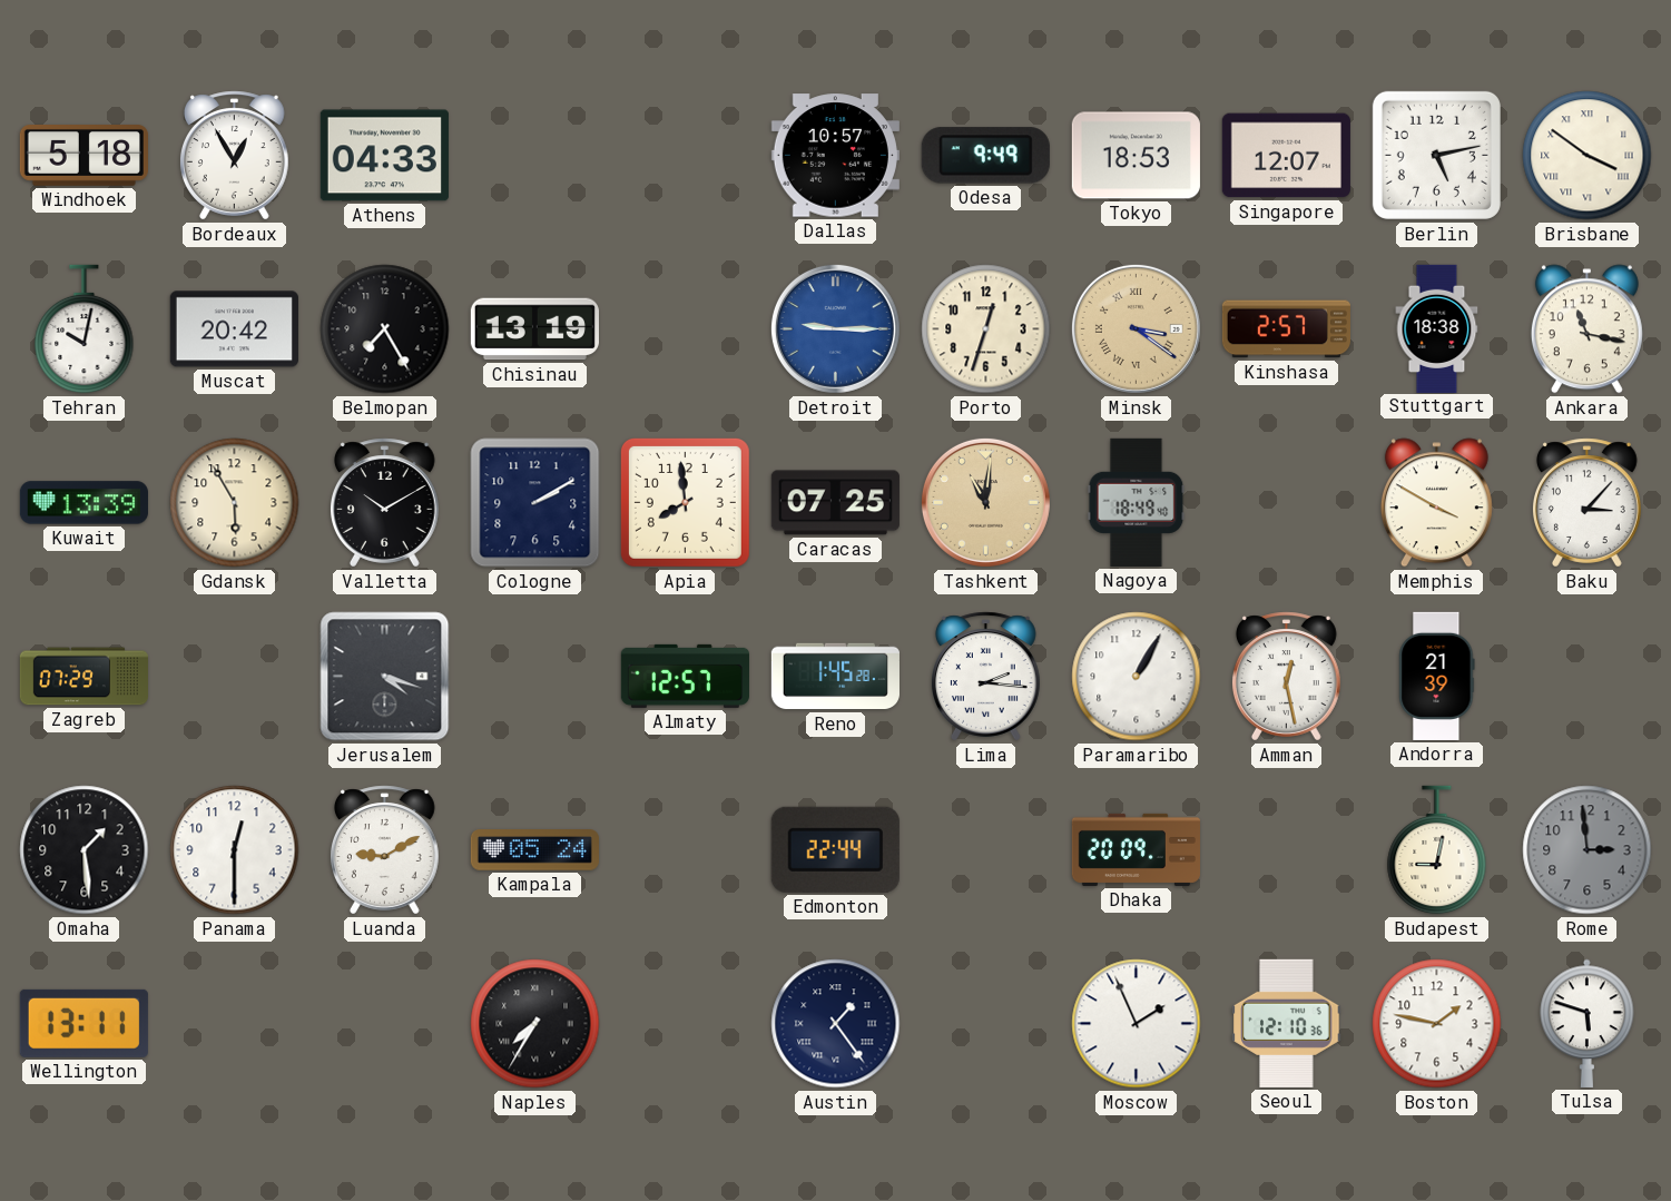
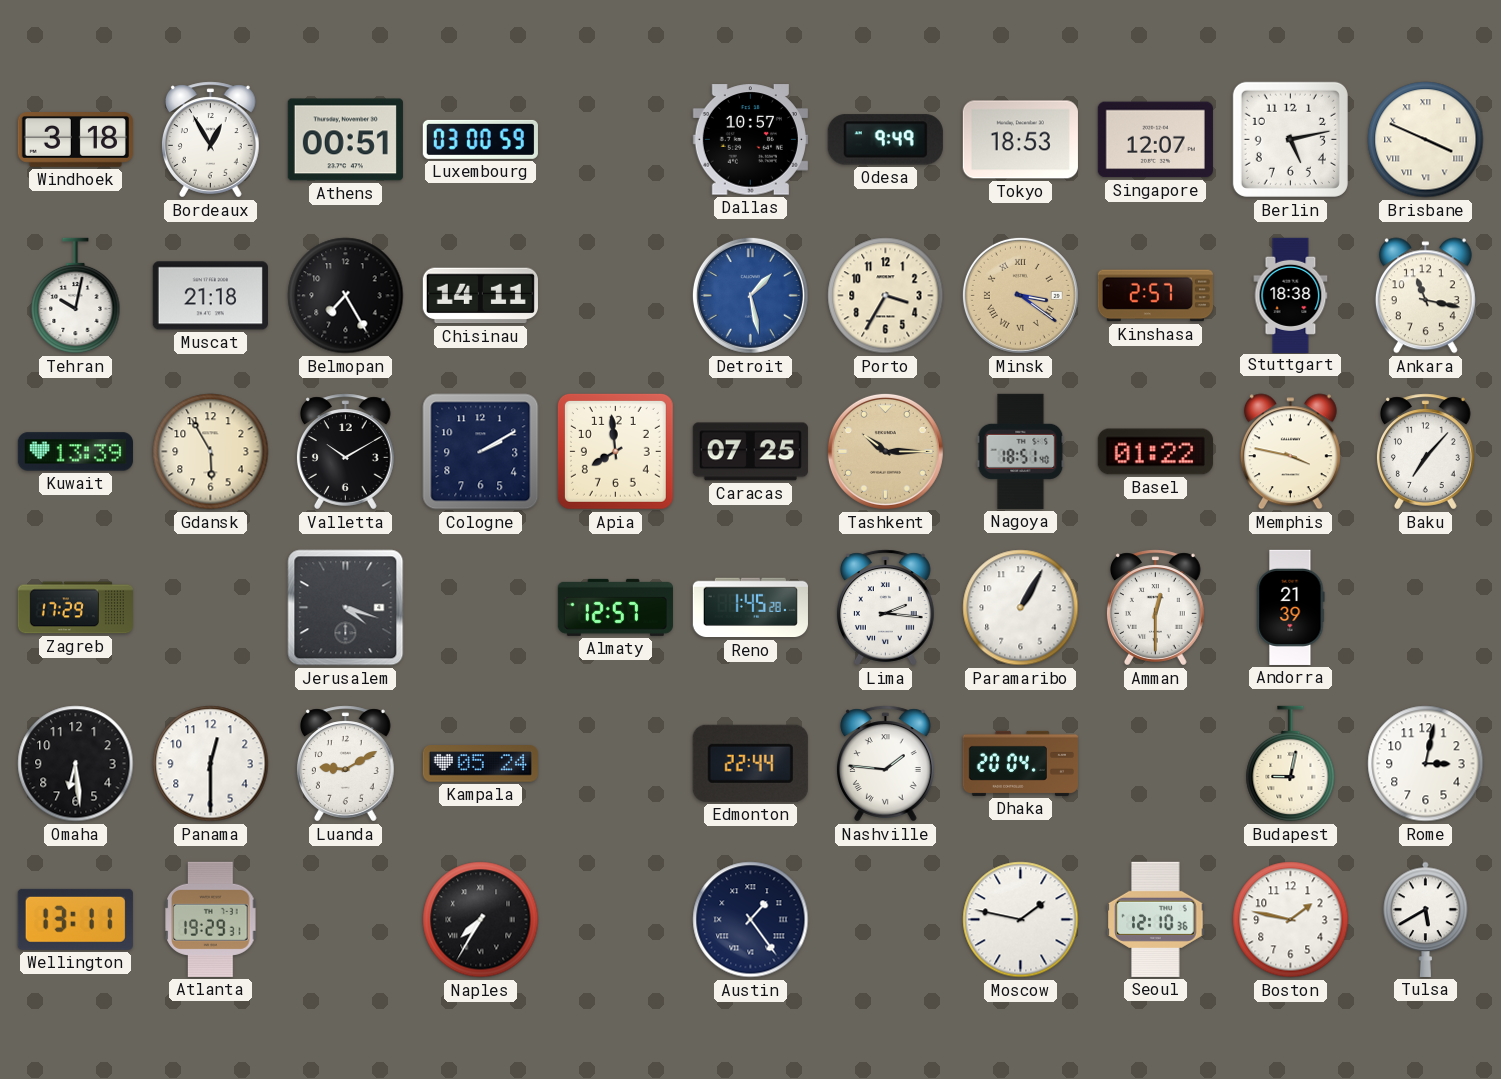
Windhoek: 5:18 -> 3:18 (75, 140)
Athens: 04:33 -> 00:51 (345, 140)
Luxembourg: none -> 03:00 (480, 139)
Brisbane: 3:51 -> 3:49 (1426, 140)
Muscat: 20:42 -> 21:18 (210, 296)
Chisinau: 13:19 -> 14:11 (480, 296)
Detroit: 9:15 -> 1:28 (750, 295)
Porto: 12:33 -> 3:35 (886, 296)
Tashkent: 11:01 -> 10:15 (885, 451)
Nagoya: 18:49 -> 18:51 (1021, 451)
Basel: none -> 01:22 (1155, 452)
Memphis: 3:50 -> 3:47 (1290, 452)
Baku: 3:07 -> 7:07 (1425, 452)
Zagreb: 07:29 -> 17:29 (75, 608)
Amman: 12:28 -> 12:30 (1155, 608)
Omaha: 1:29 -> 6:29 (76, 764)
Nashville: none -> 1:46 (885, 764)
Dhaka: 20:09 -> 20:04 (1020, 763)
Rome: 2:59 -> 3:02 (1426, 764)
Rome dial: grey -> white (1426, 764)
Atlanta: none -> 19:29 (211, 919)
Moscow: 1:56 -> 1:47 (1021, 920)
Tulsa: 5:48 -> 5:40 (1426, 919)
